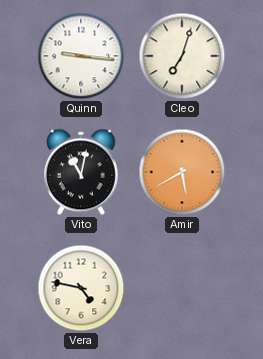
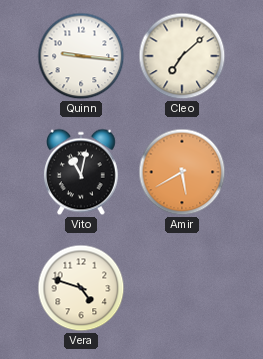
Cleo: 7:03 -> 7:08 (182, 56)
Vera: 4:47 -> 4:48 (81, 288)
